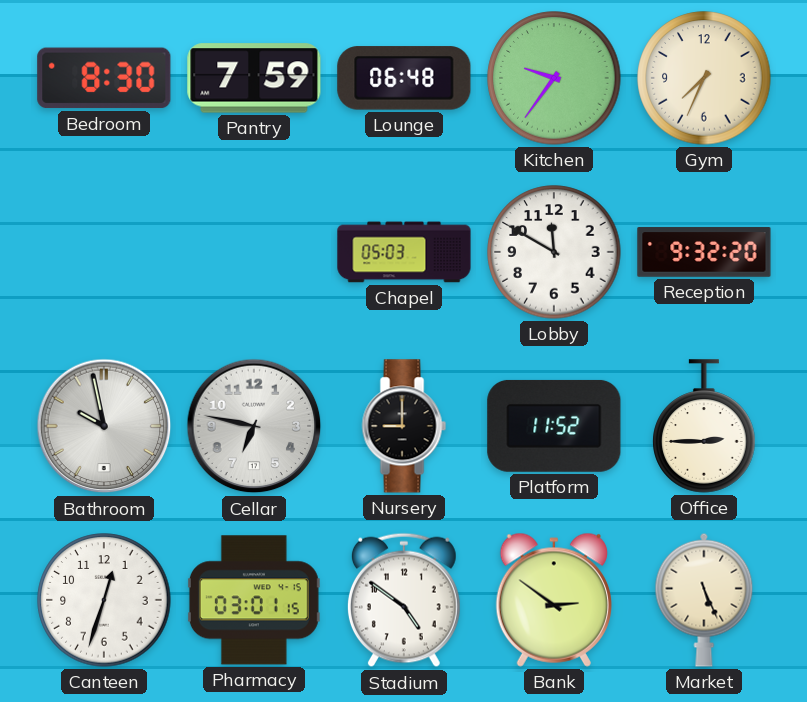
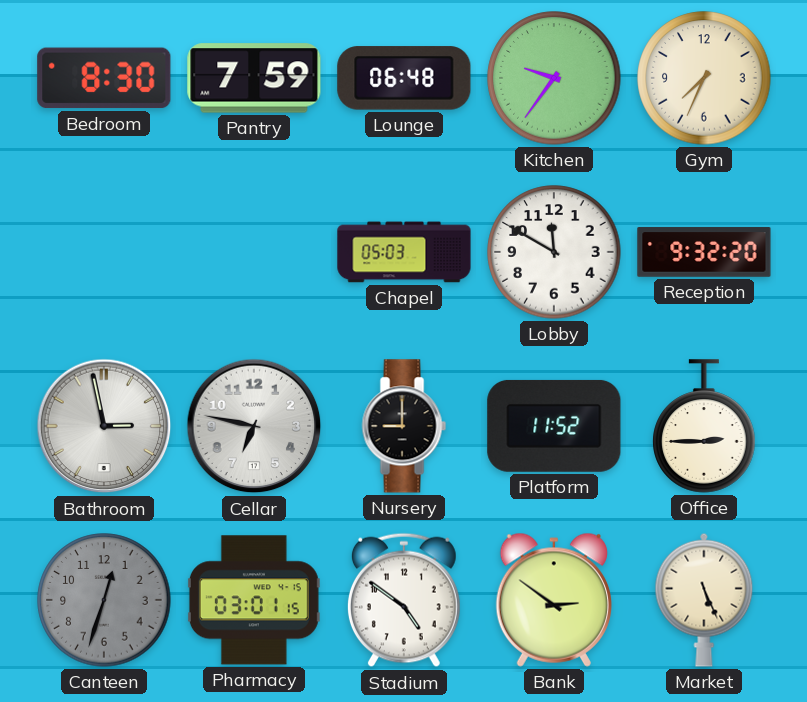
Bathroom: 9:58 -> 2:58 (104, 426)
Canteen dial: white -> grey (104, 600)
